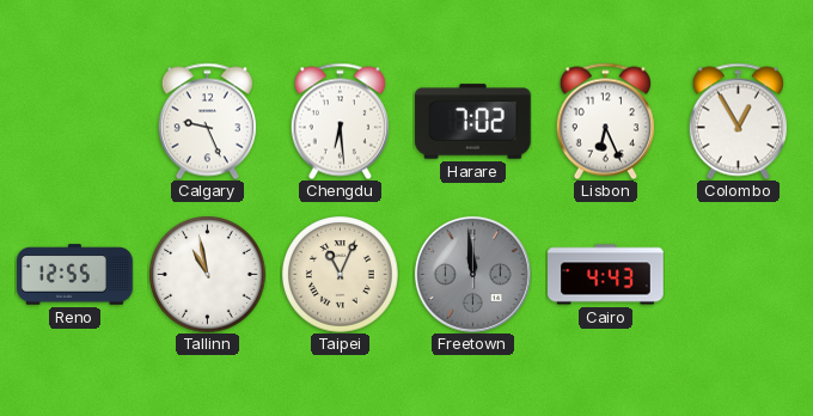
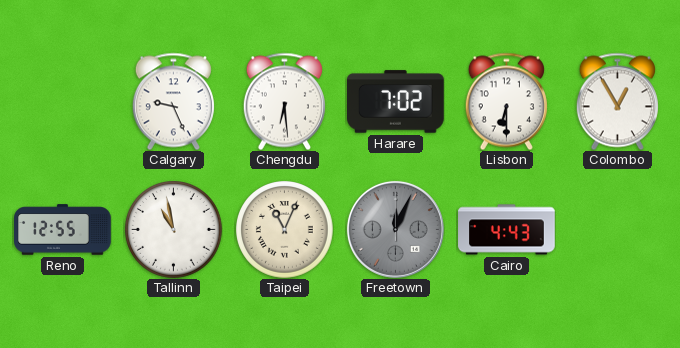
Lisbon: 6:26 -> 6:30 (506, 101)
Freetown: 11:59 -> 12:04 (395, 229)
